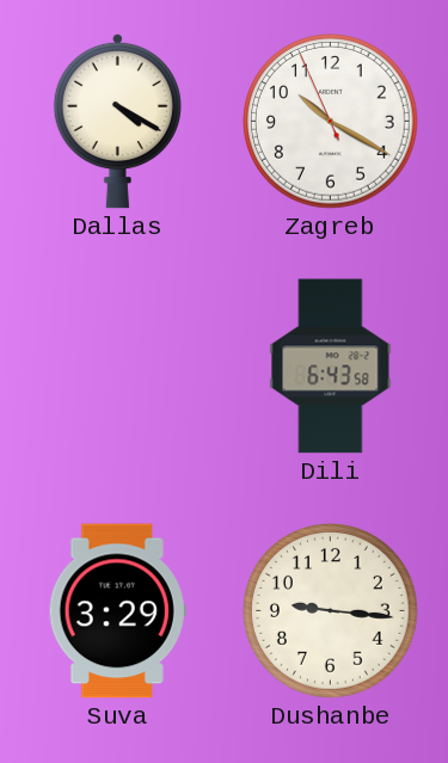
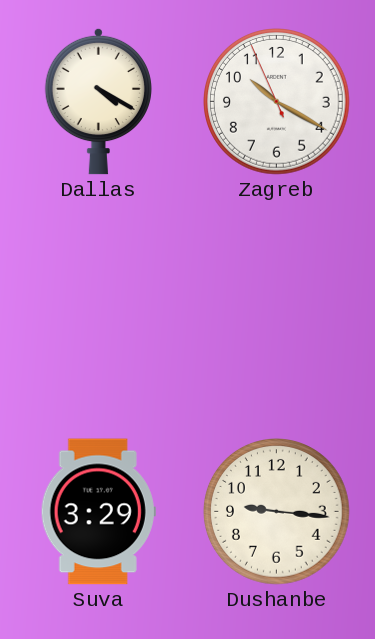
Dili: 6:43 -> none (331, 367)
